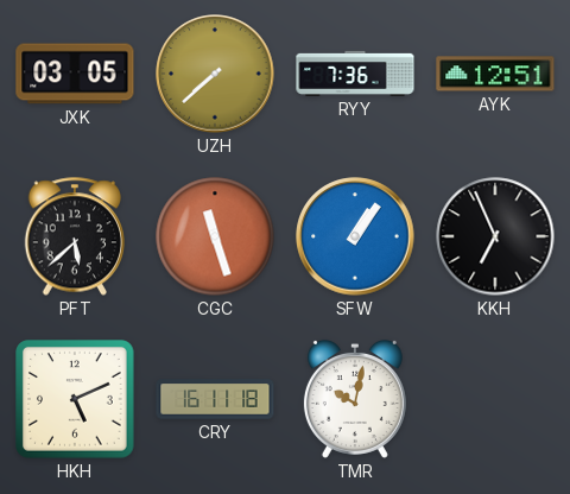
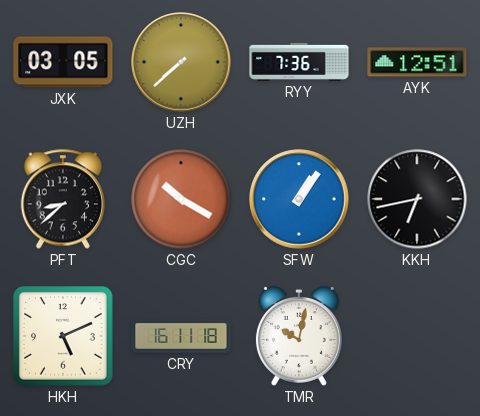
PFT: 5:38 -> 8:38 (62, 199)
CGC: 11:27 -> 10:20 (181, 199)
KKH: 6:56 -> 6:43 (417, 199)
